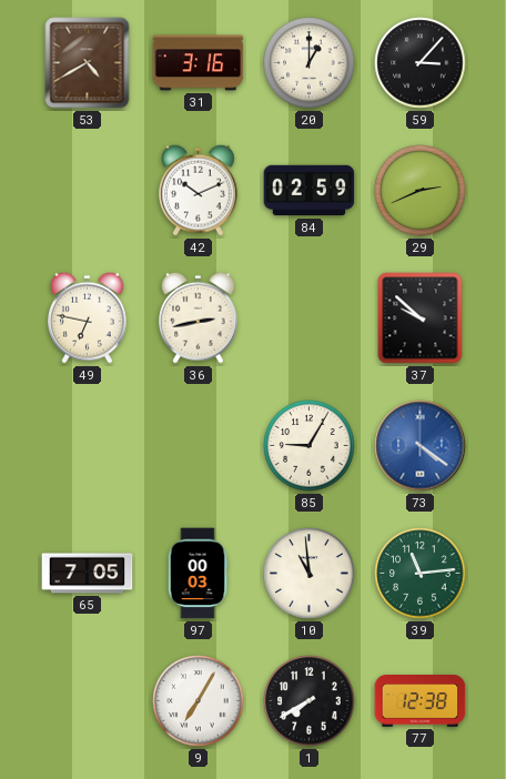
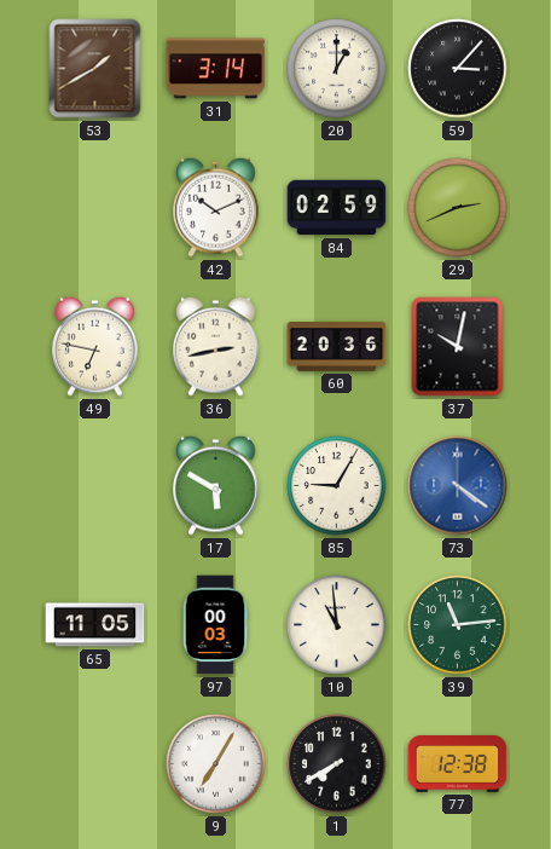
53: 4:40 -> 1:40 (95, 69)
31: 3:16 -> 3:14 (216, 69)
60: none -> 20:36 (337, 347)
37: 9:52 -> 10:02 (458, 347)
17: none -> 5:50 (216, 485)
65: 7:05 -> 11:05 (95, 625)
